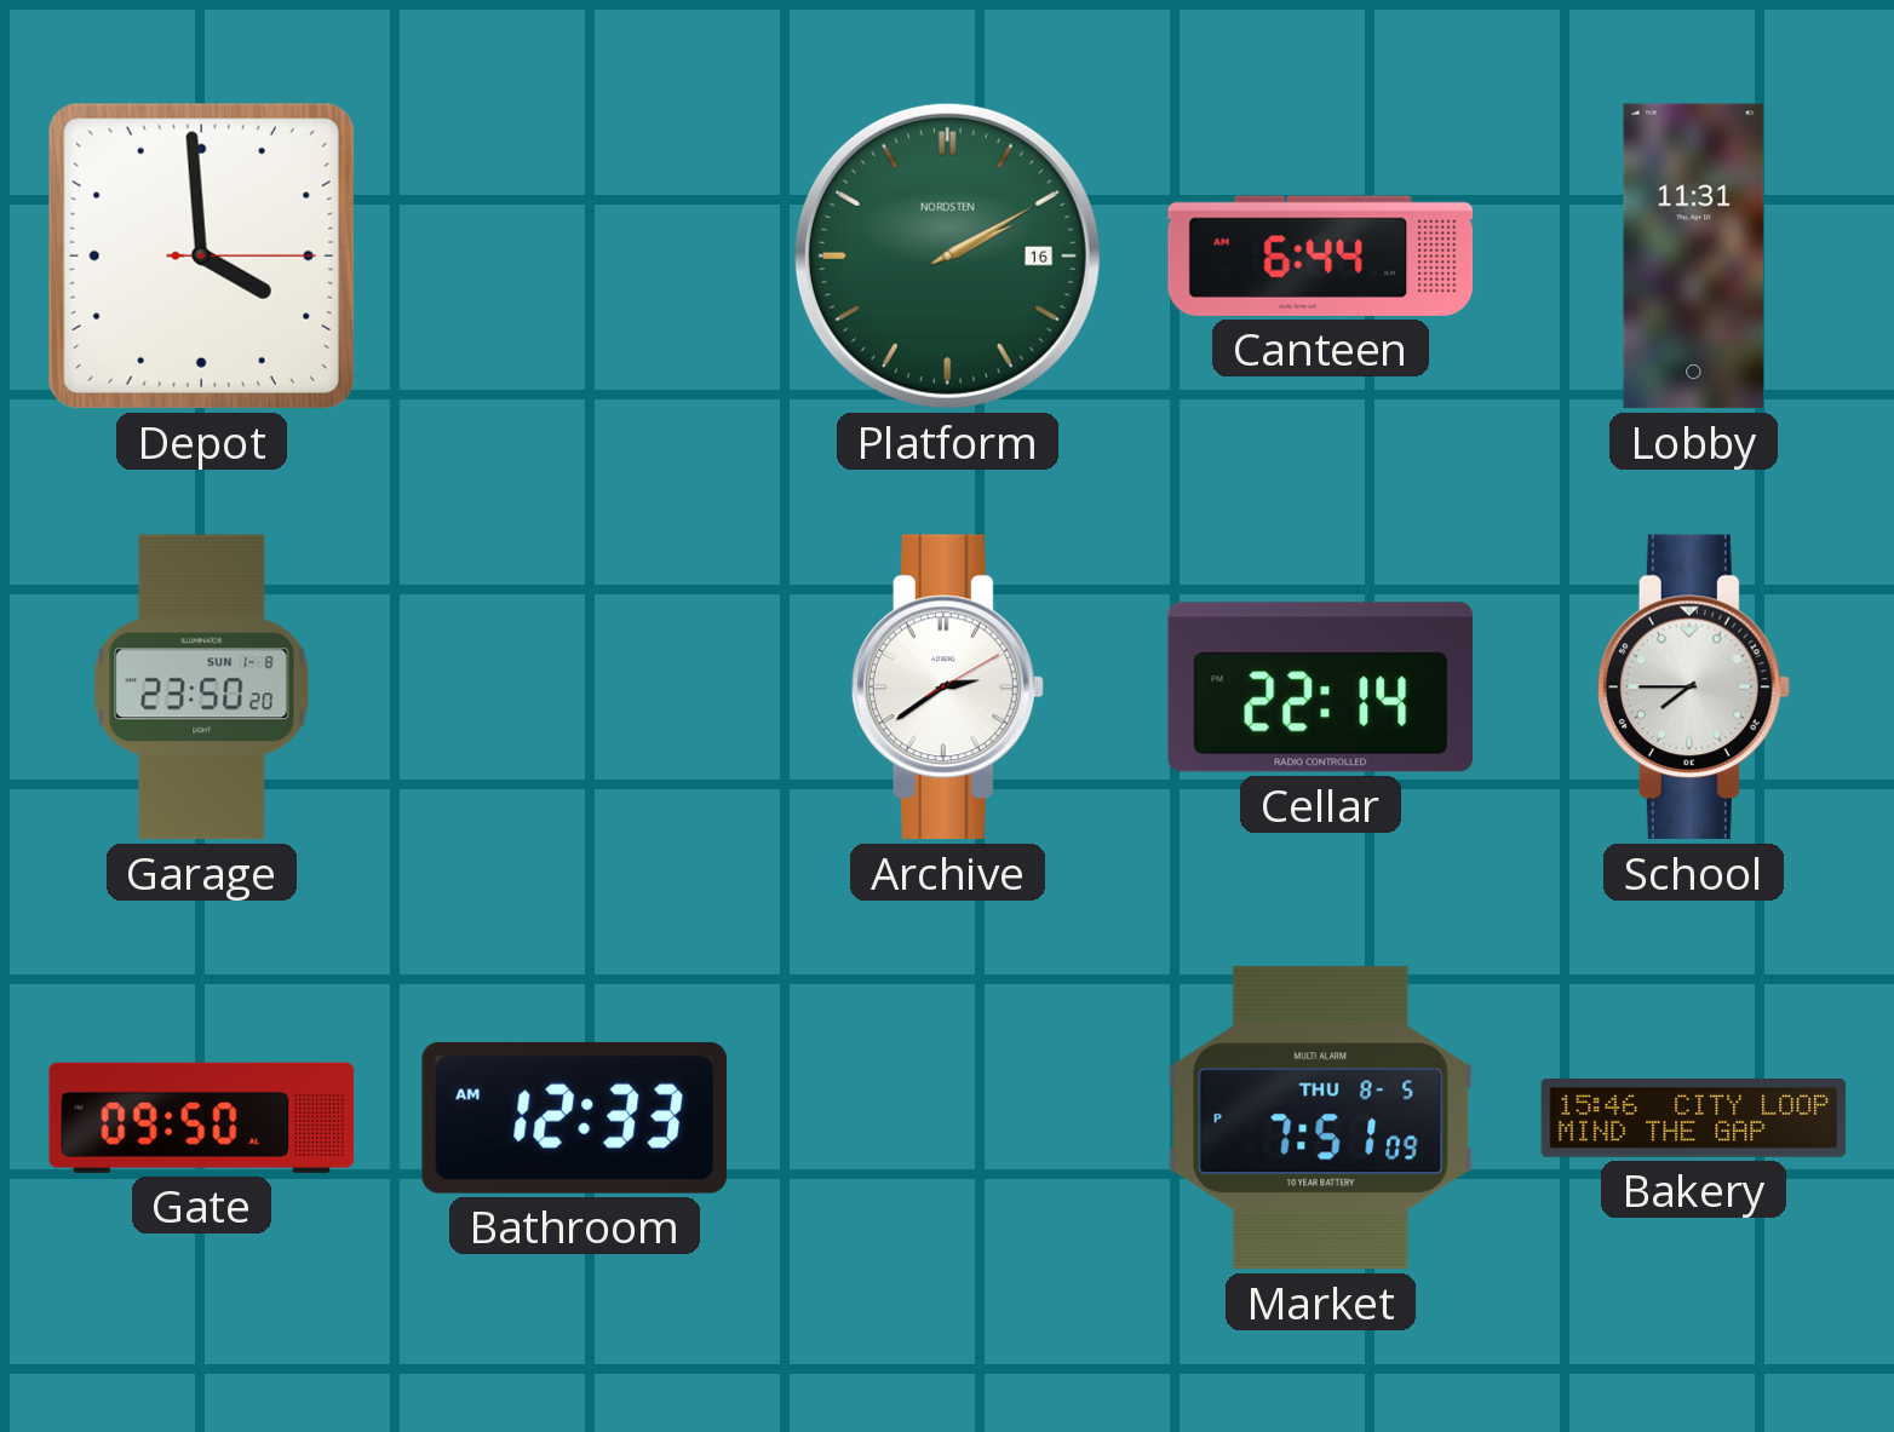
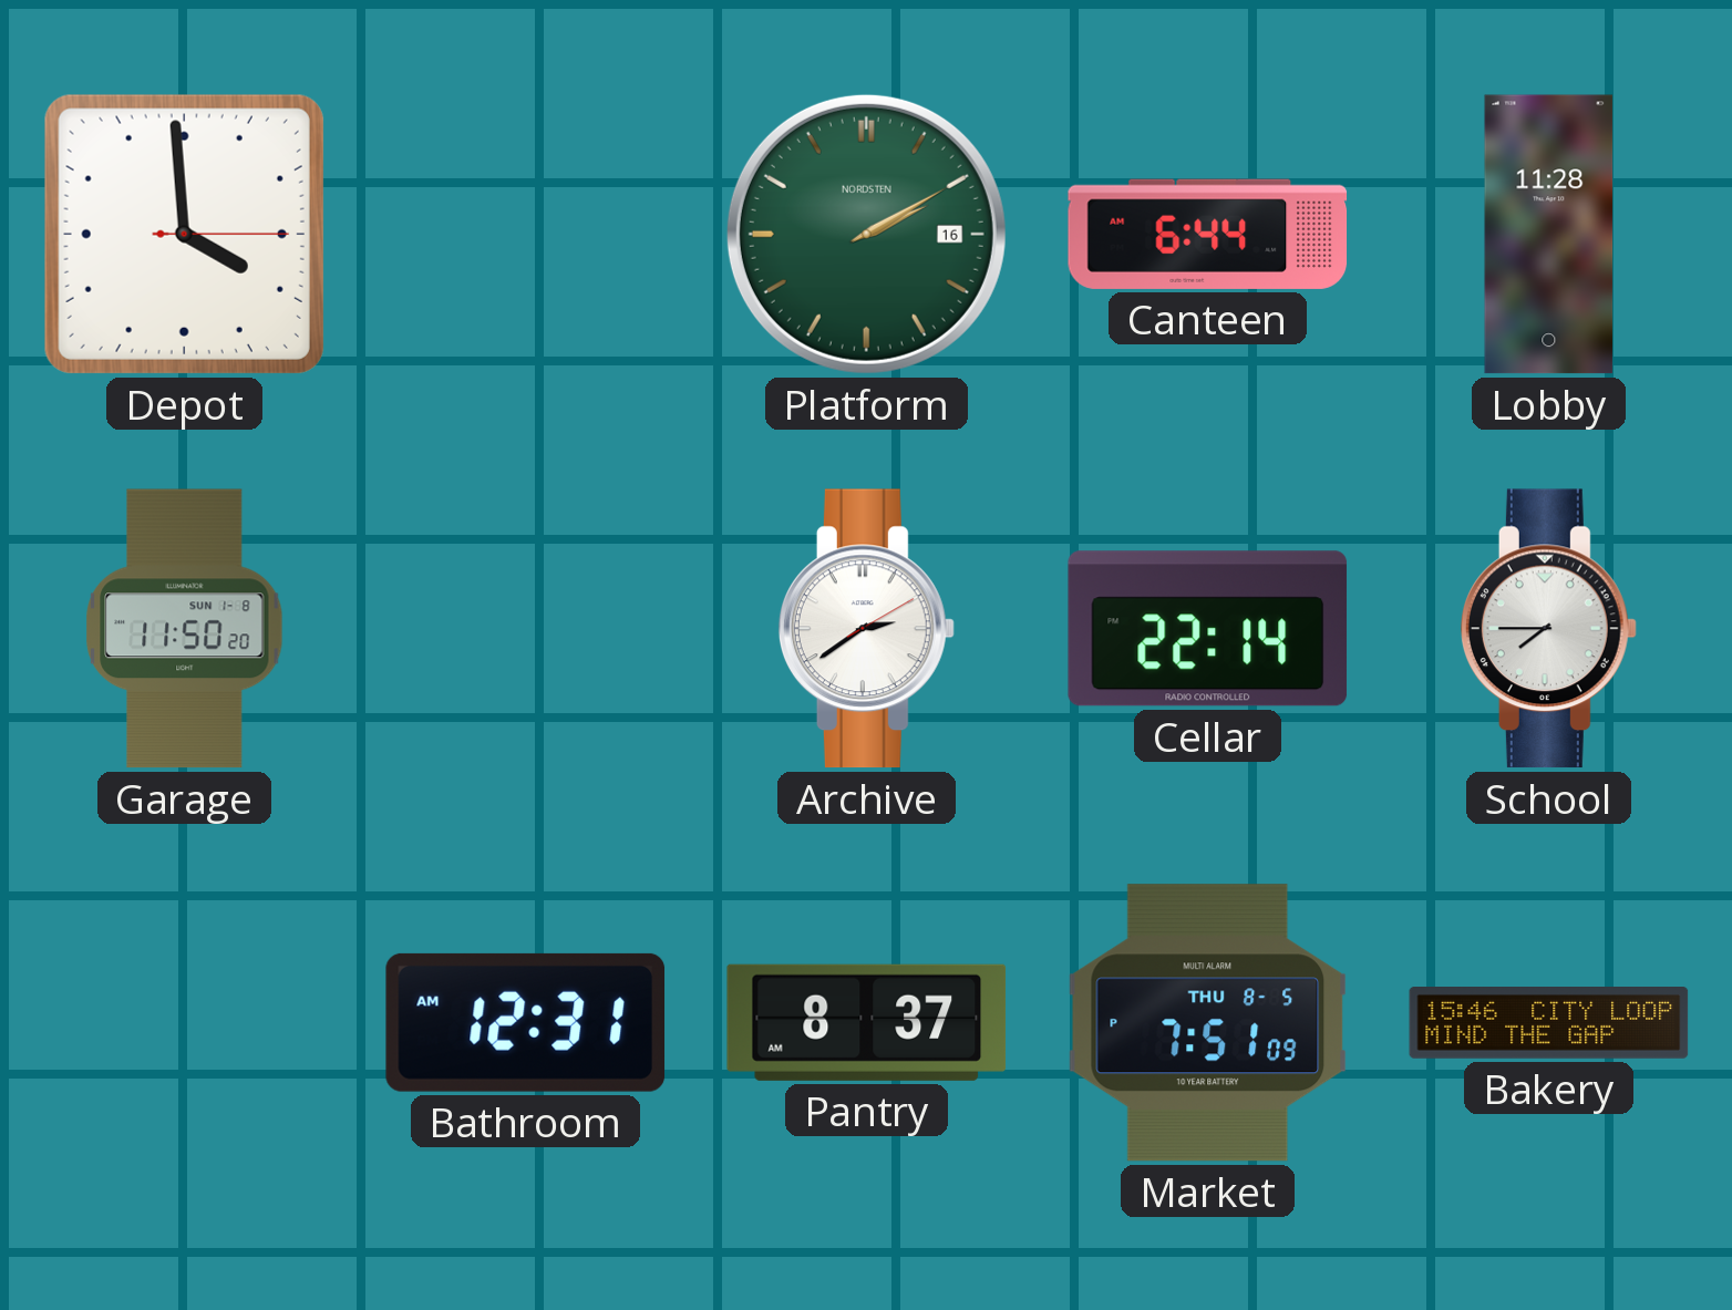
Lobby: 11:31 -> 11:28 (1549, 235)
Garage: 23:50 -> 11:50 (185, 629)
Gate: 09:50 -> none (202, 1117)
Bathroom: 12:33 -> 12:31 (526, 1022)
Pantry: none -> 8:37 (867, 1022)
